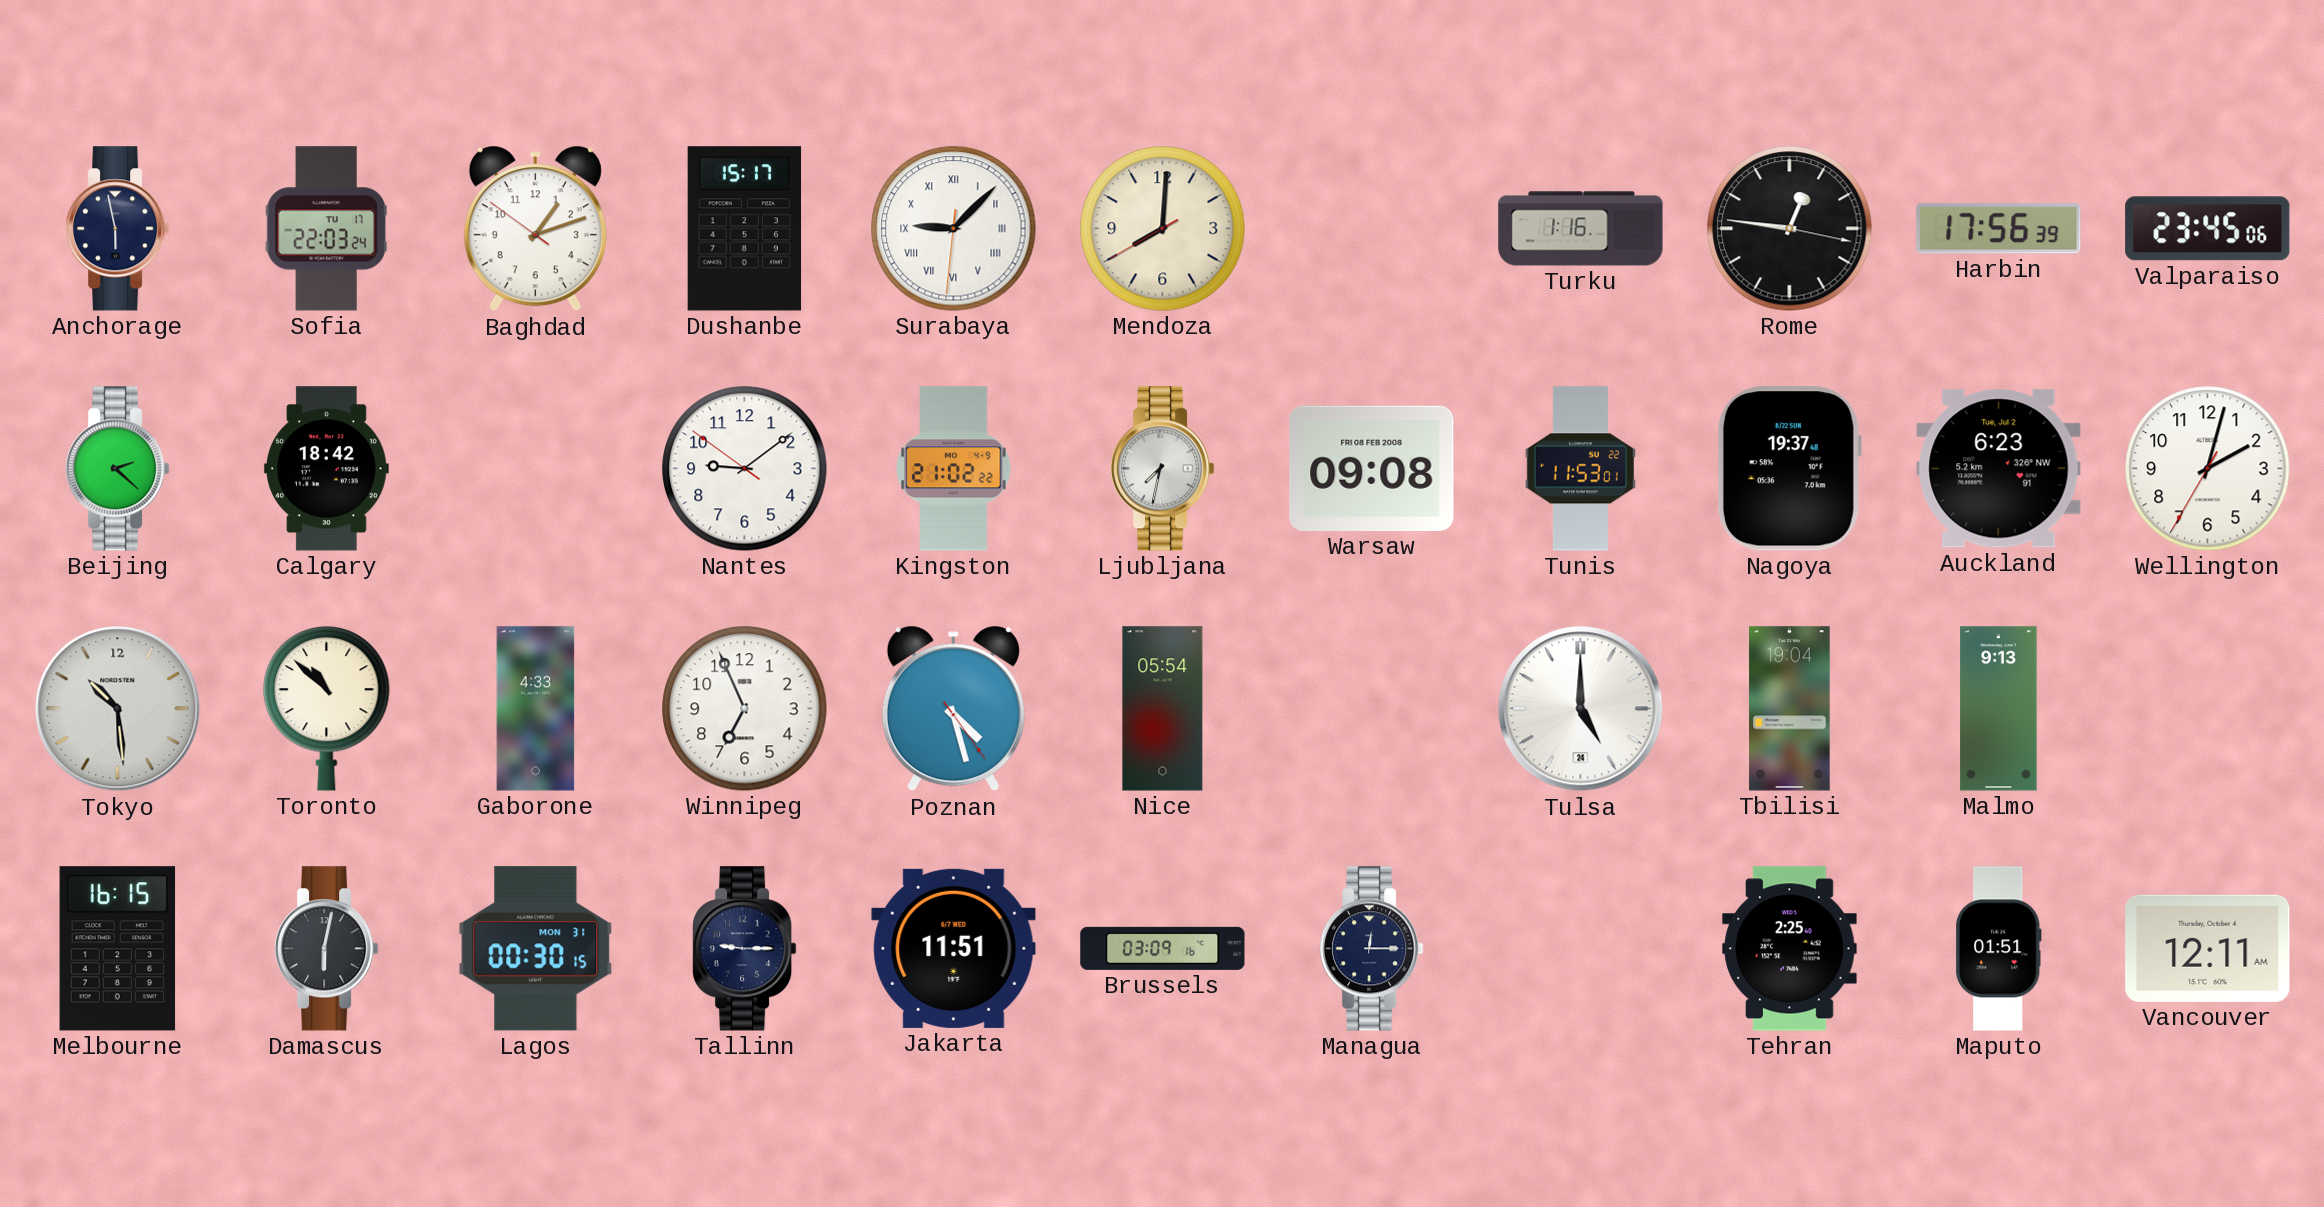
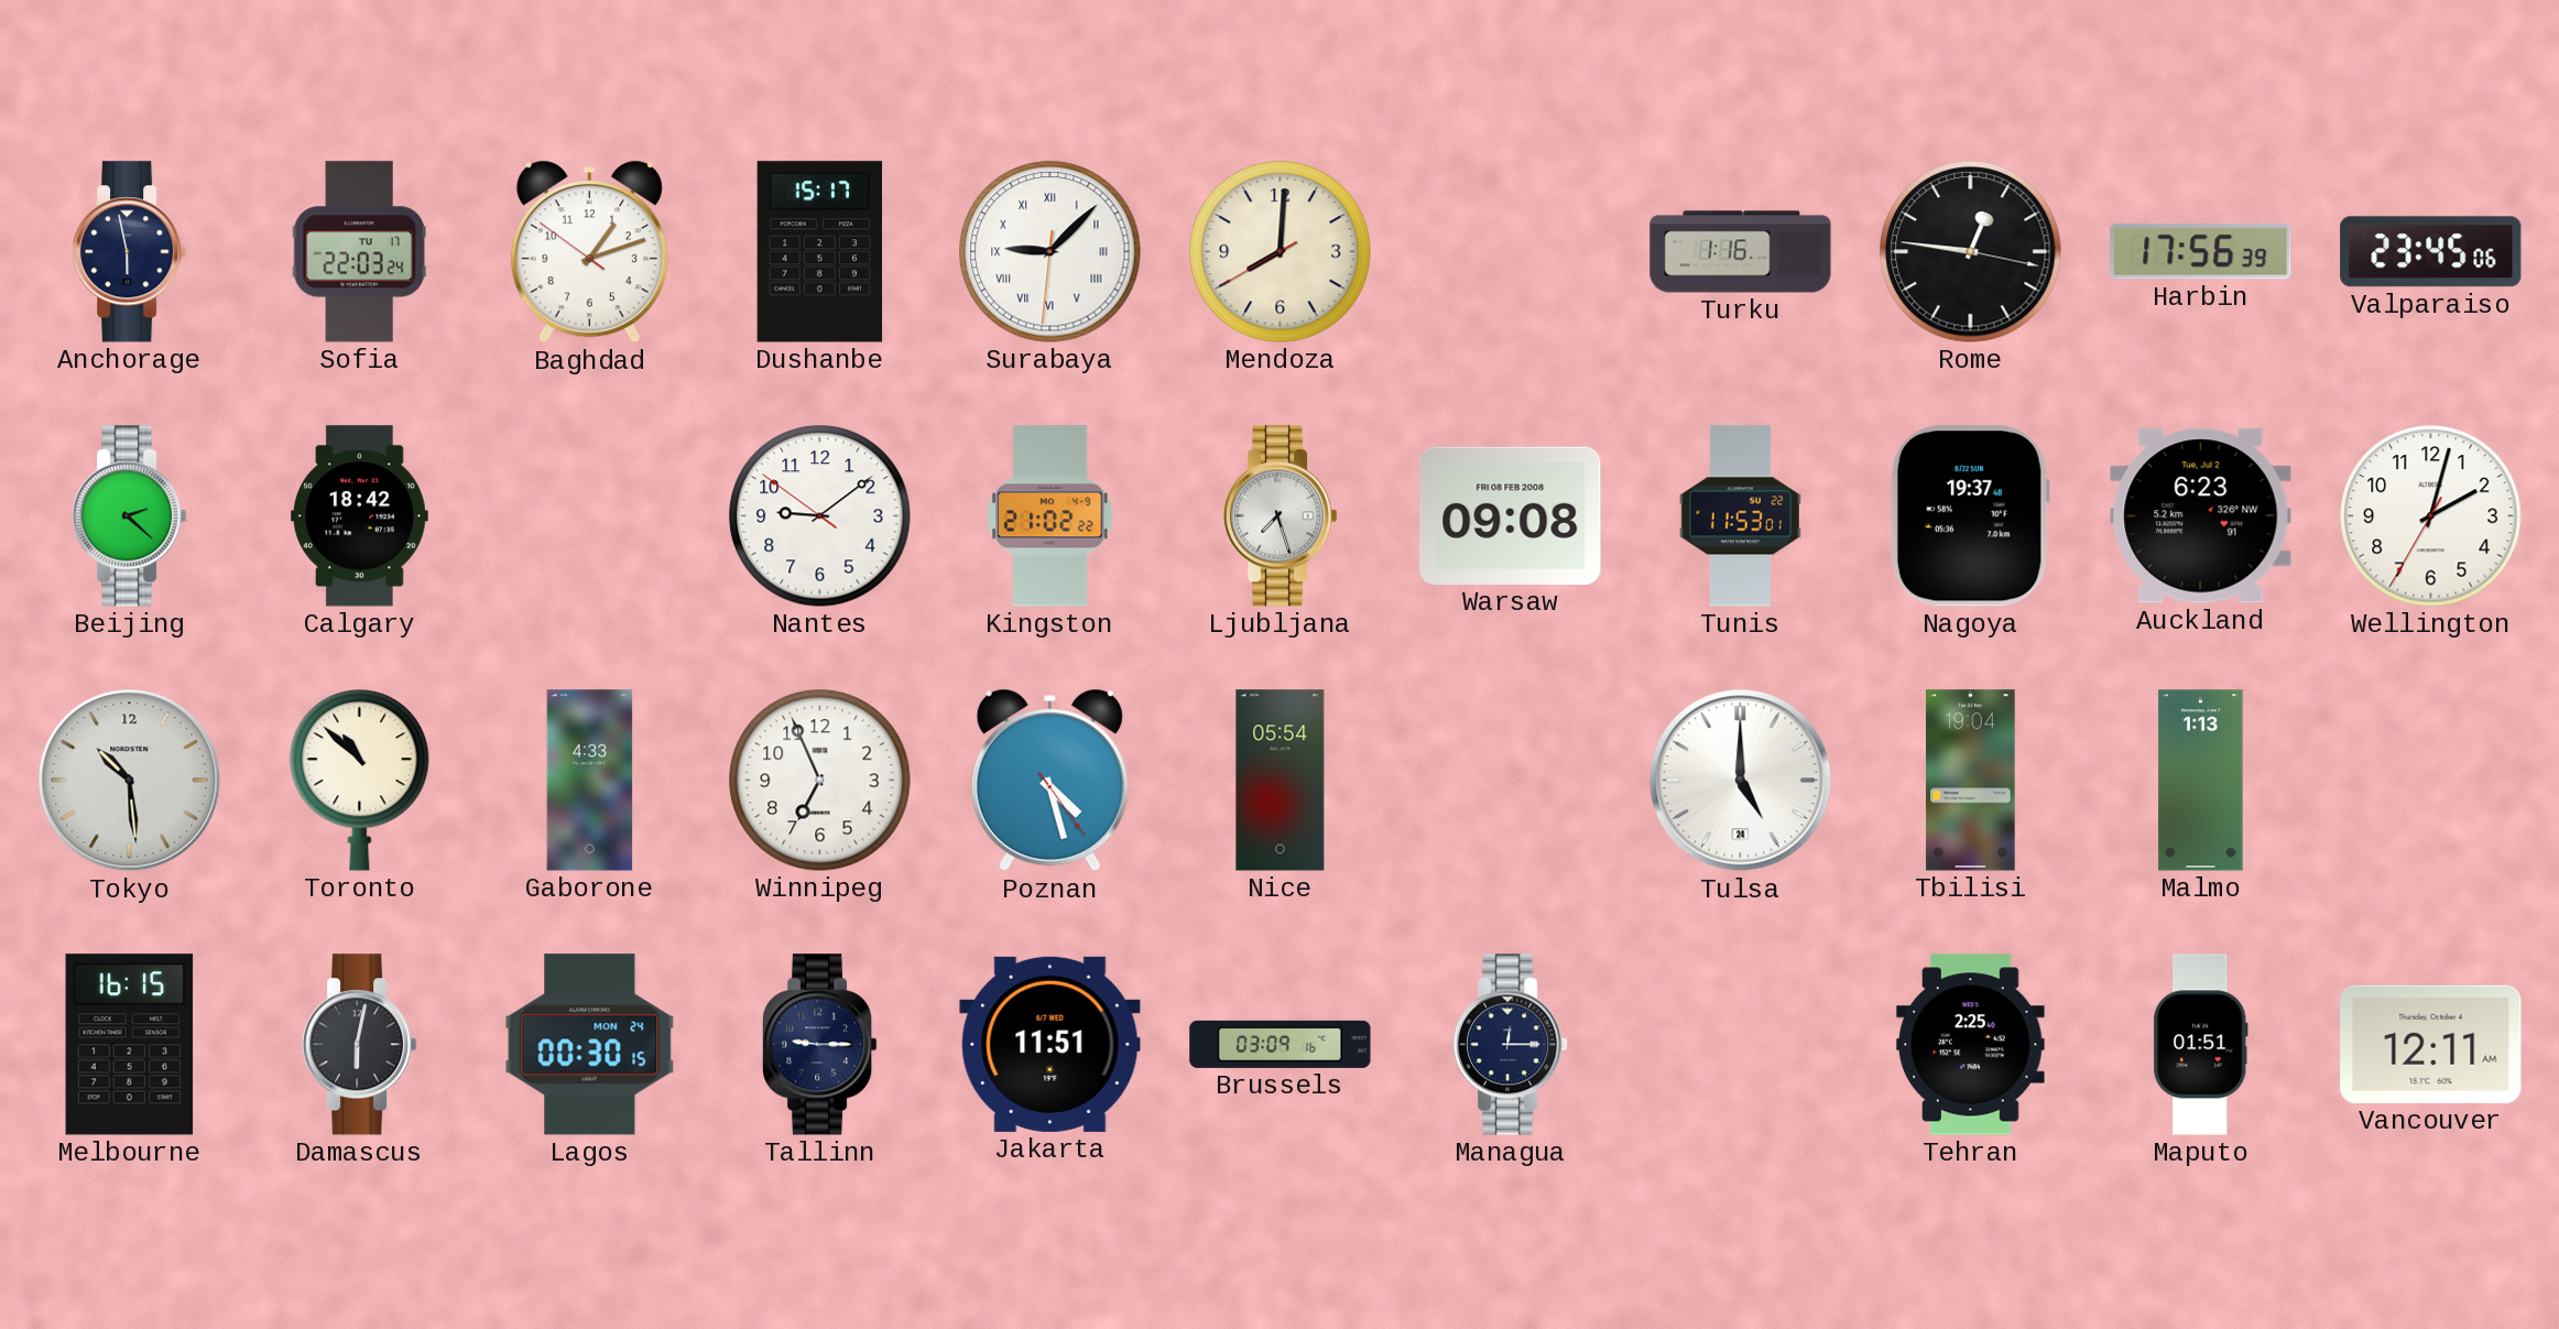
Ljubljana: 7:32 -> 7:27 (1281, 516)
Malmo: 9:13 -> 1:13 (2201, 781)
Lagos date: MON 31 -> MON 24 (590, 1045)
